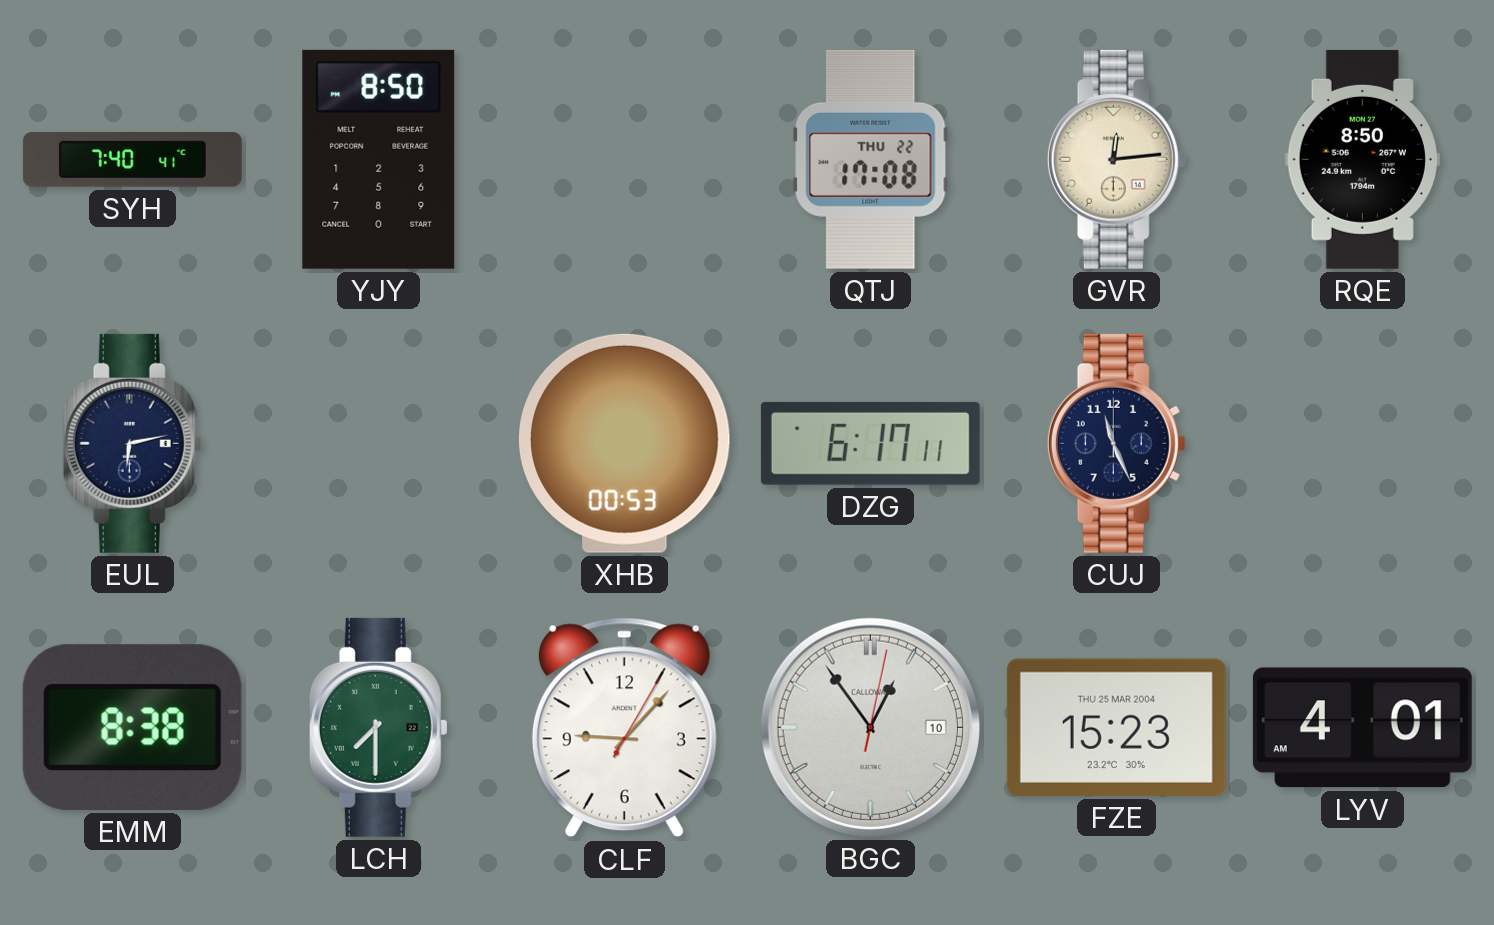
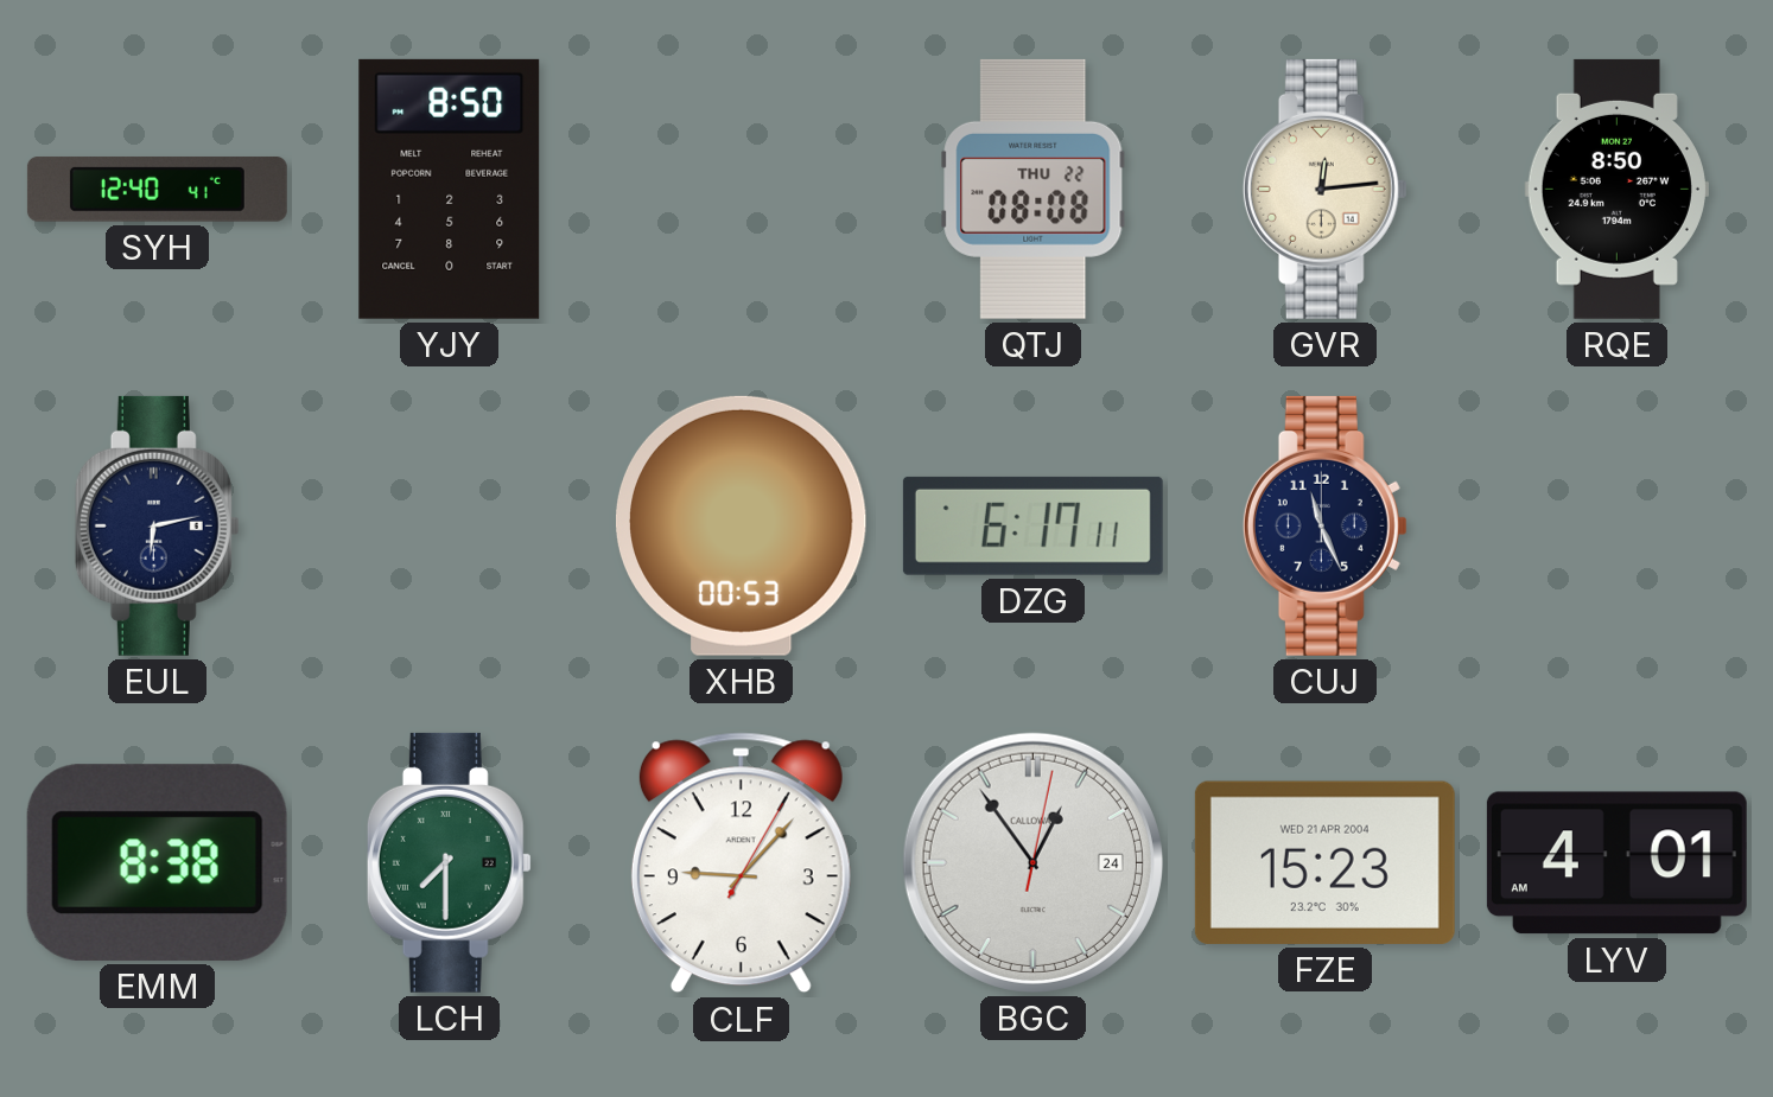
SYH: 7:40 -> 12:40 (157, 189)
QTJ: 17:08 -> 08:08 (1034, 189)
BGC date: 10 -> 24 (1032, 862)
FZE date: THU 25 MAR 2004 -> WED 21 APR 2004 (1324, 862)
